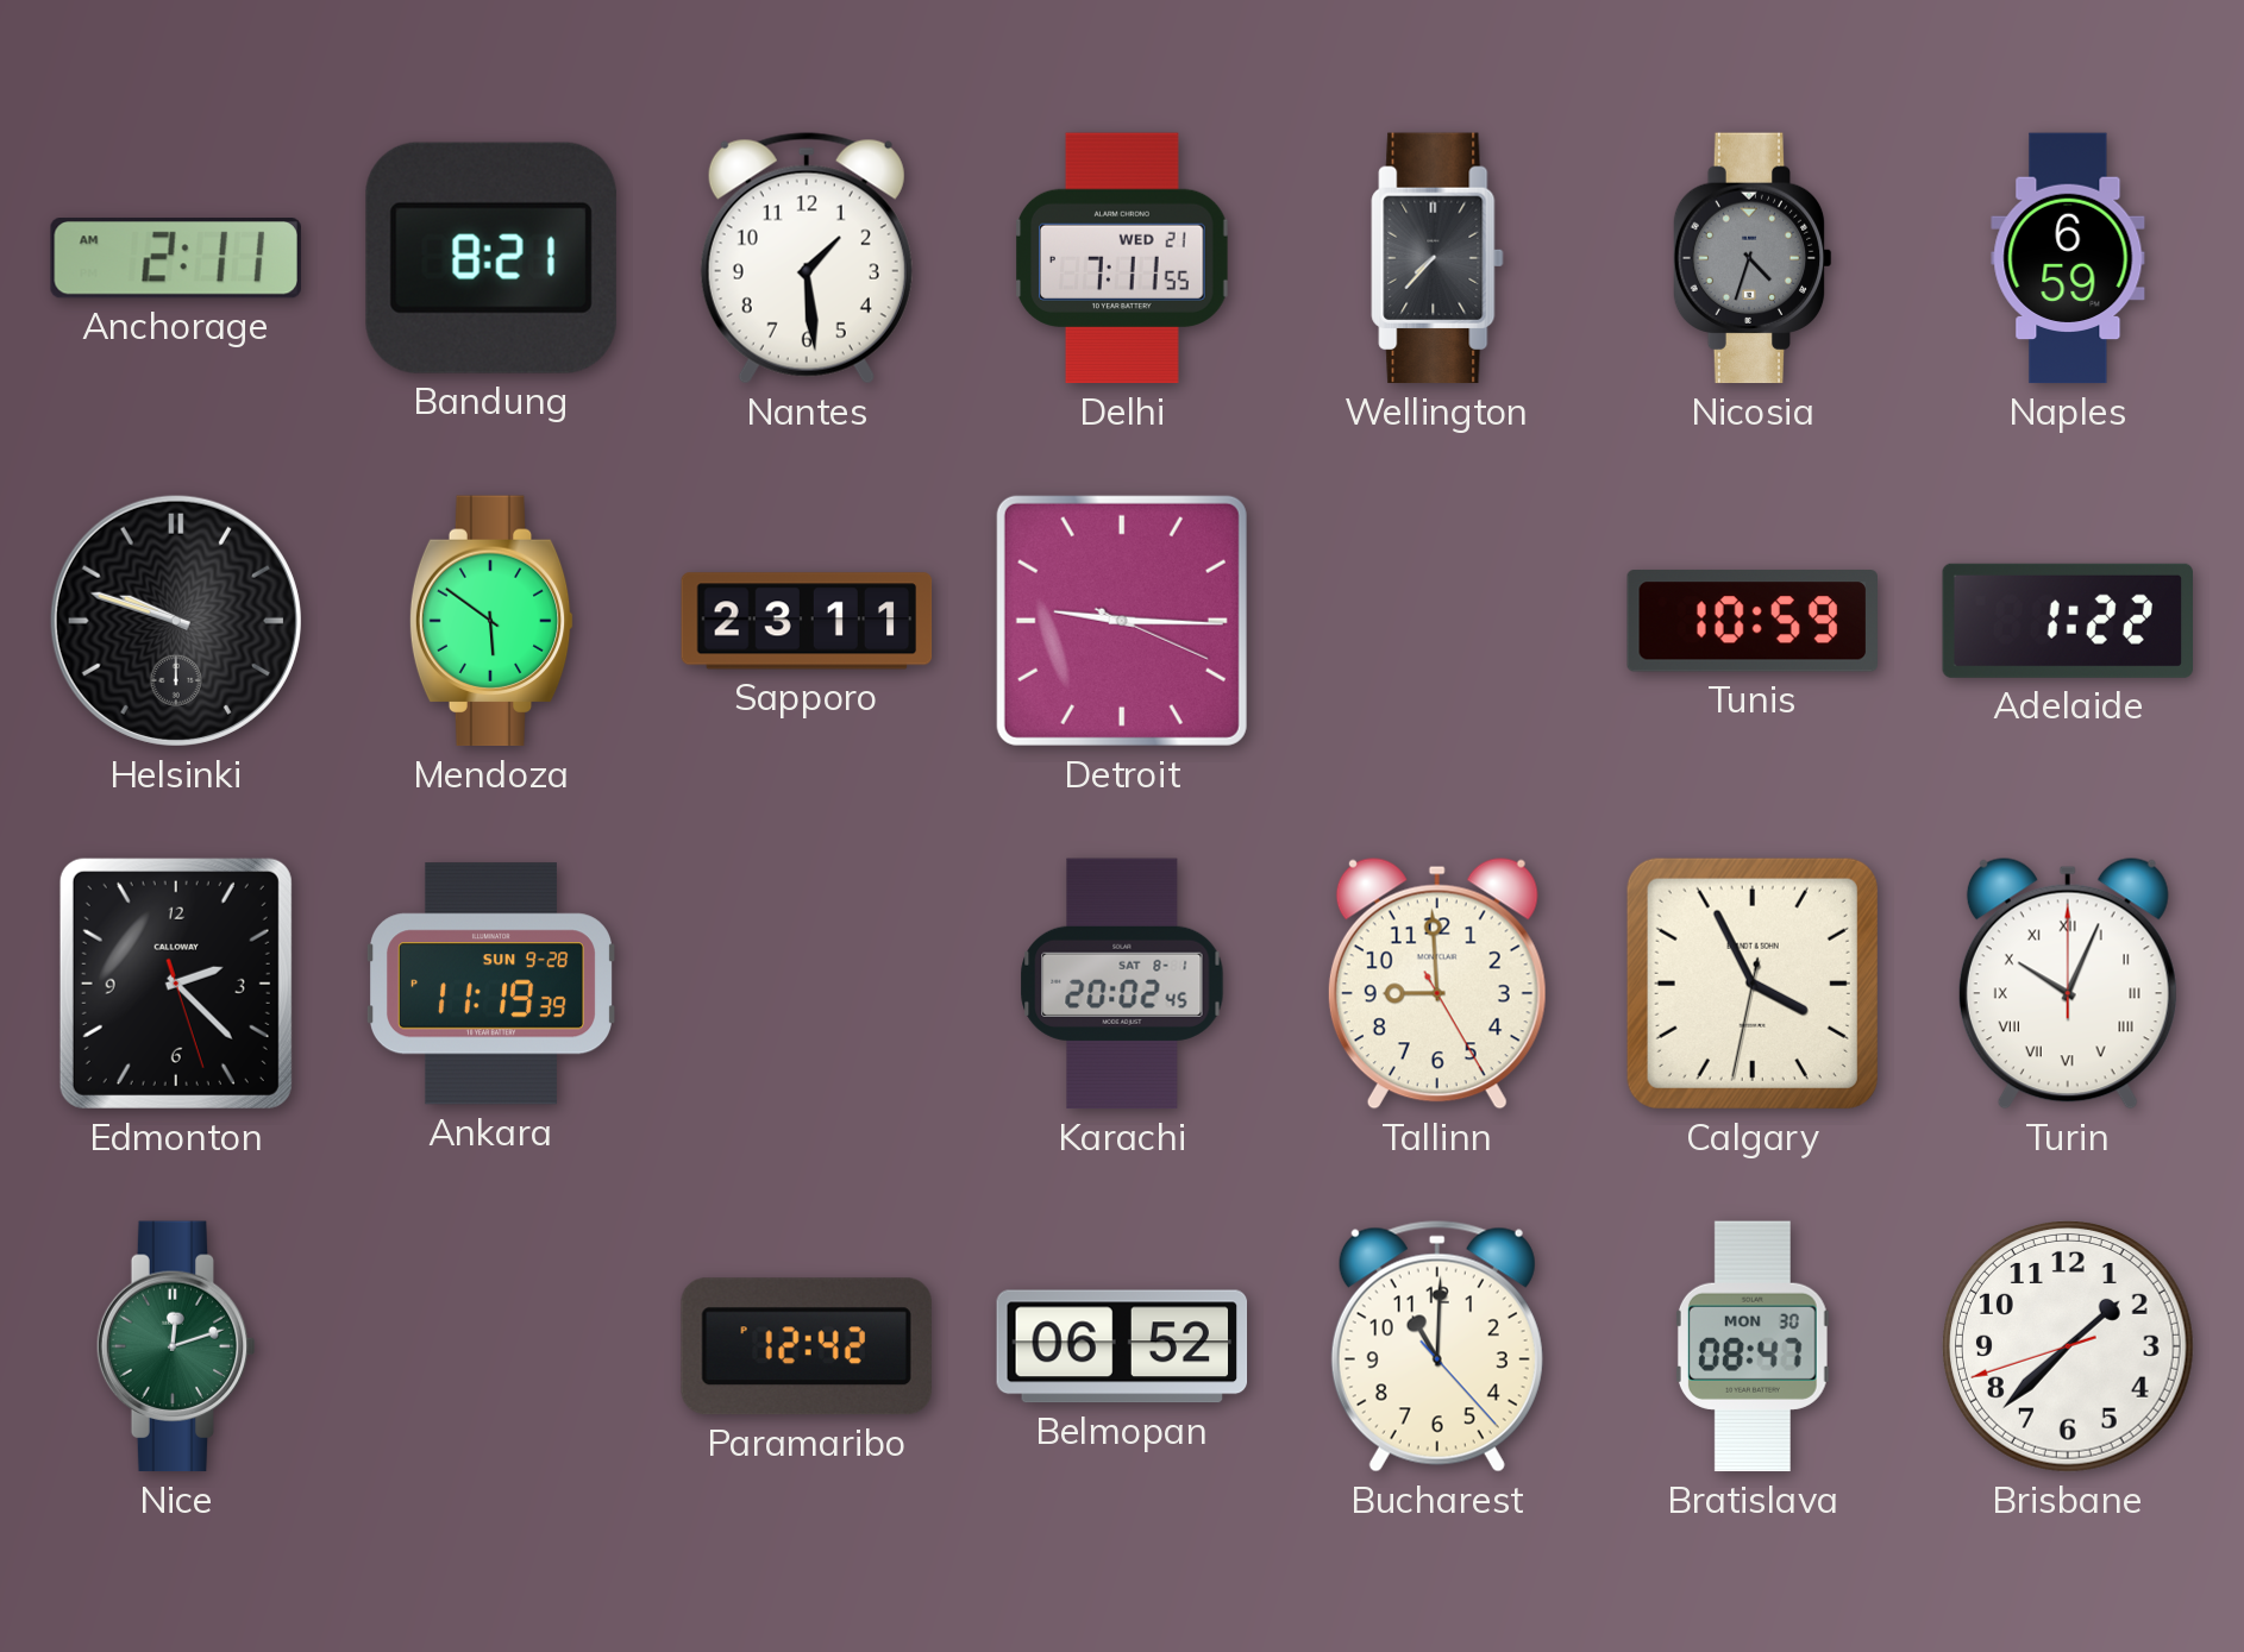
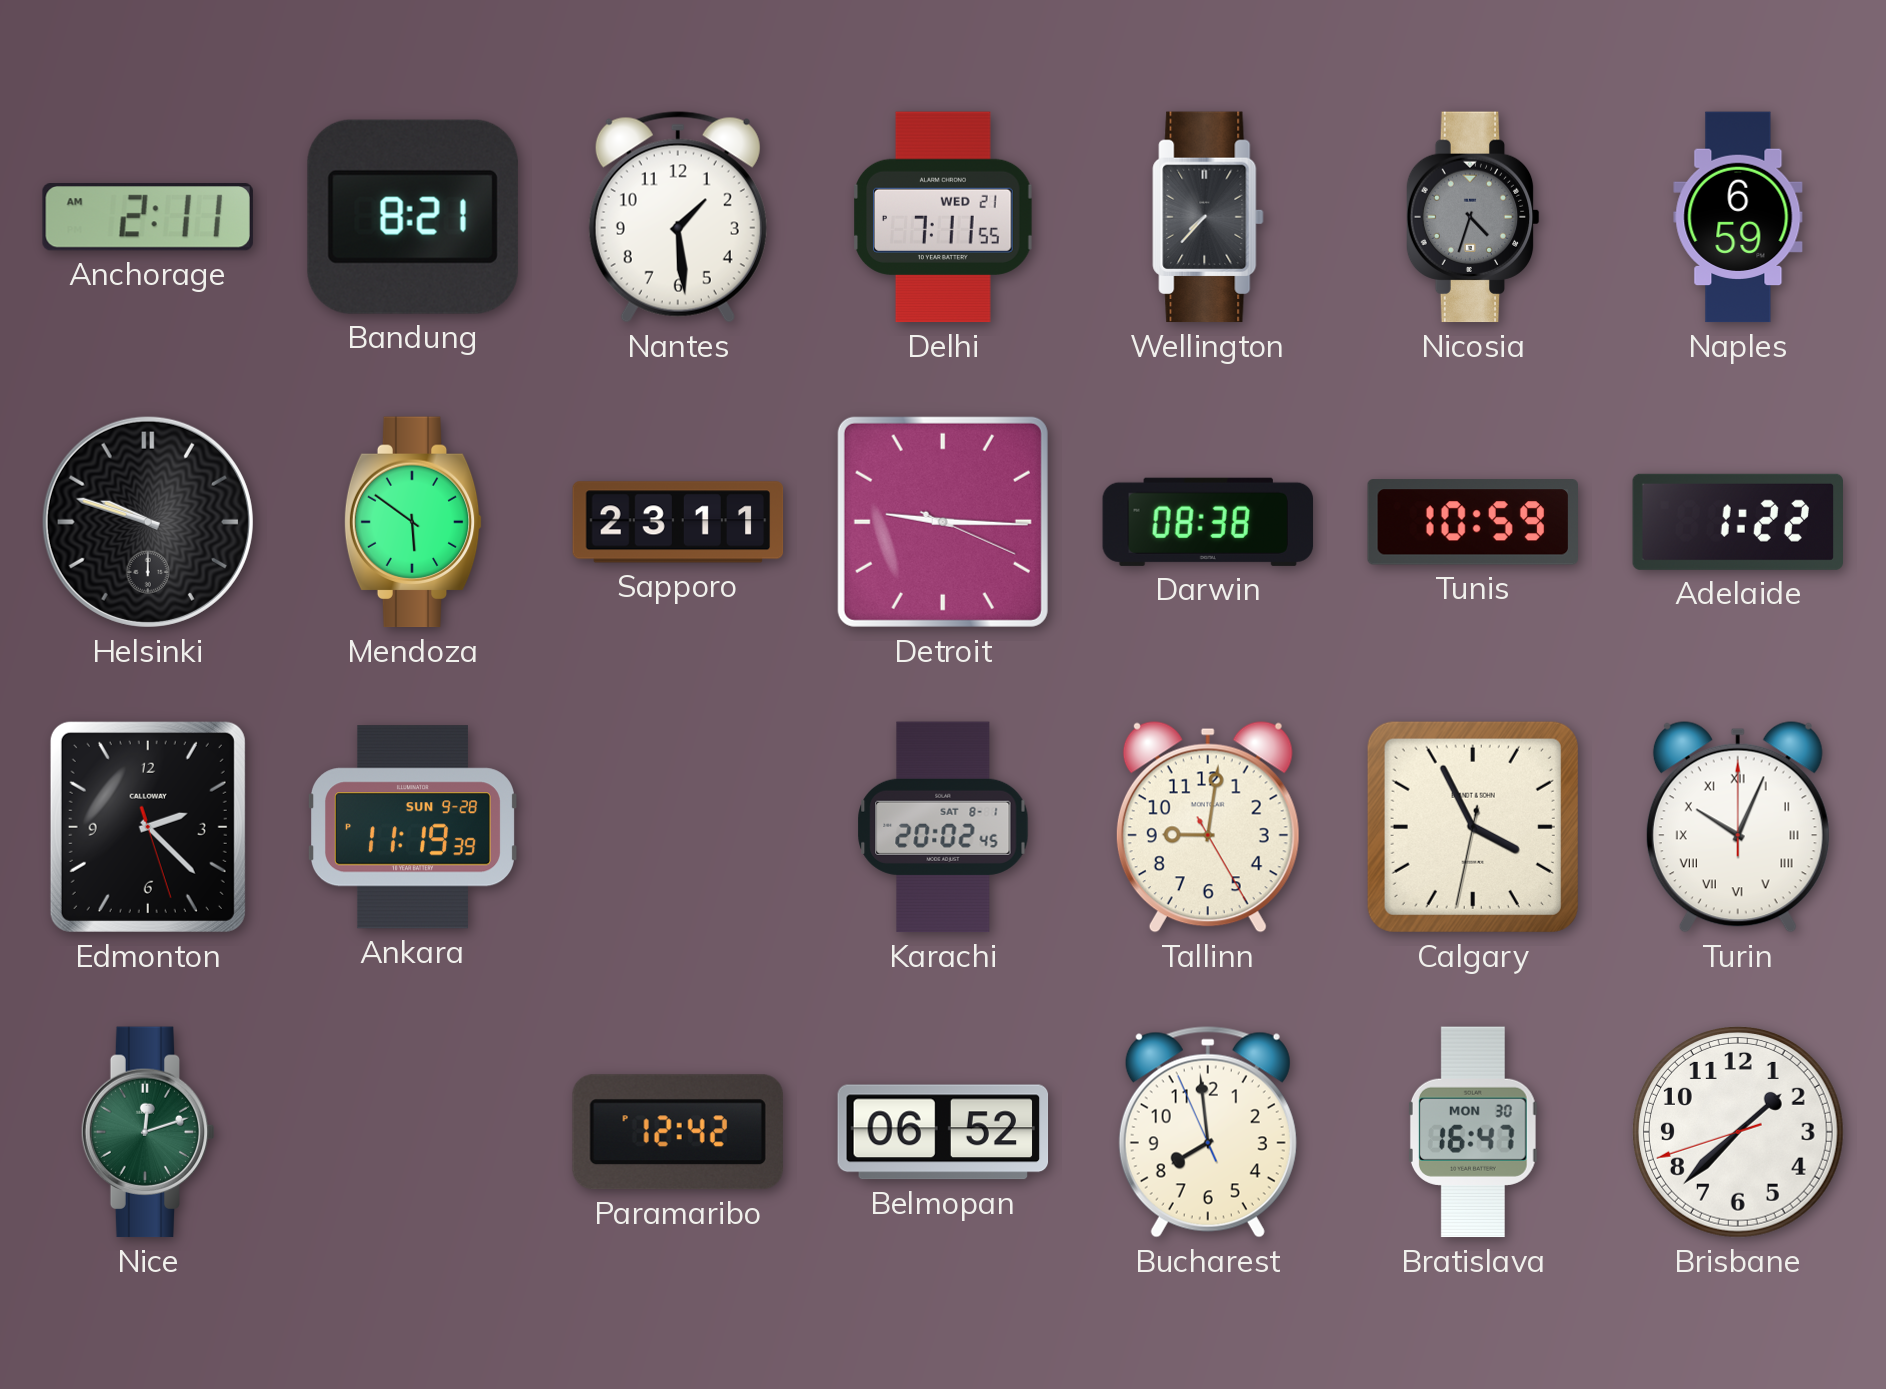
Darwin: none -> 08:38 (1208, 522)
Tallinn: 8:59 -> 9:01 (1208, 827)
Bucharest: 11:00 -> 7:58 (1208, 1132)
Bratislava: 08:47 -> 16:47 (1473, 1132)
